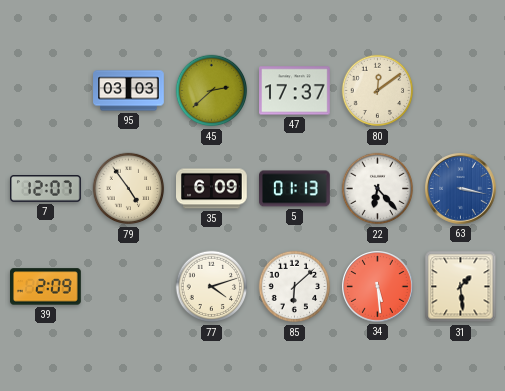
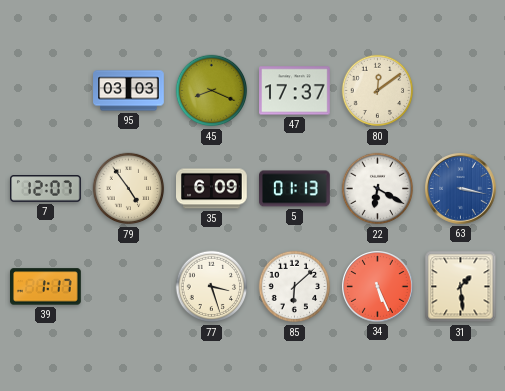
45: 2:38 -> 8:19 (212, 91)
22: 6:23 -> 6:20 (378, 189)
39: 2:09 -> 1:17 (46, 287)
77: 4:12 -> 3:27 (212, 287)
34: 5:29 -> 5:26 (378, 287)
